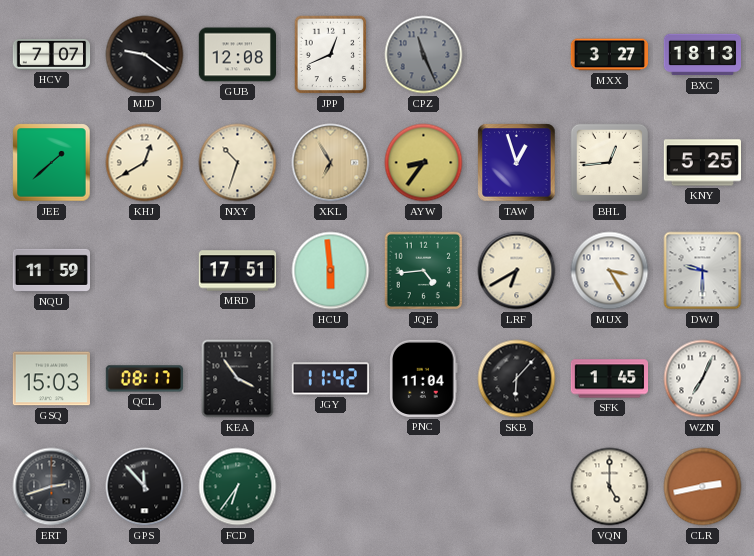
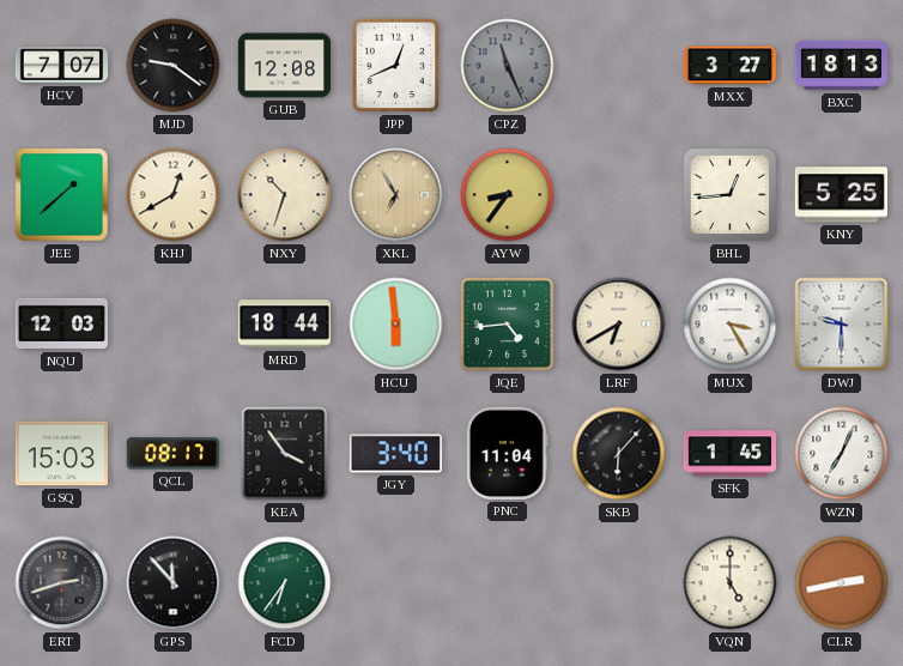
TAW: 12:57 -> none (517, 163)
NQU: 11:59 -> 12:03 (61, 323)
MRD: 17:51 -> 18:44 (284, 325)
JGY: 11:42 -> 3:40 (395, 454)
